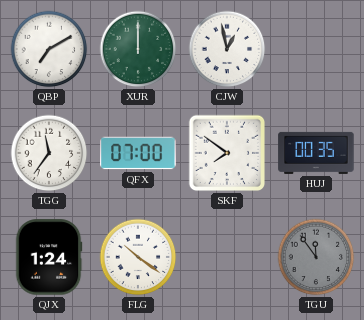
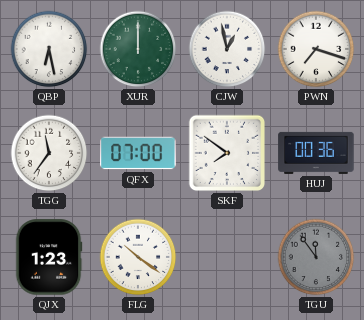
QBP: 7:10 -> 6:28 (49, 49)
PWN: none -> 7:18 (316, 49)
HUJ: 00:35 -> 00:36 (316, 153)
QJX: 1:24 -> 1:23 (49, 257)
